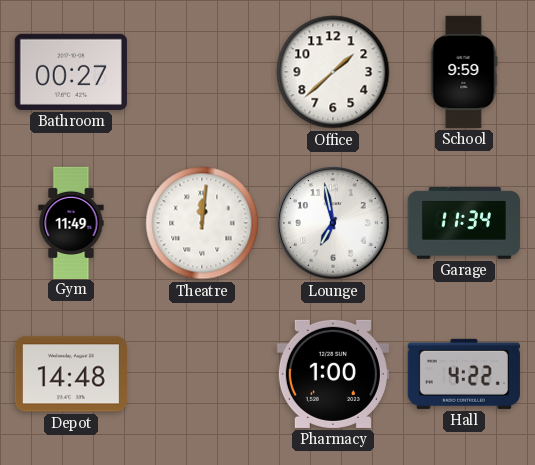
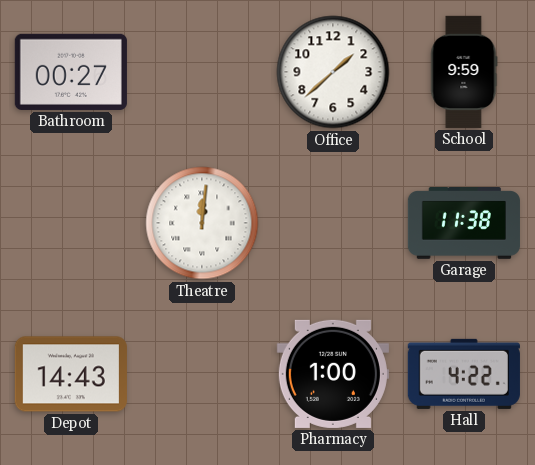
Gym: 11:49 -> none (71, 222)
Lounge: 6:58 -> none (333, 223)
Garage: 11:34 -> 11:38 (464, 224)
Depot: 14:48 -> 14:43 (71, 374)
